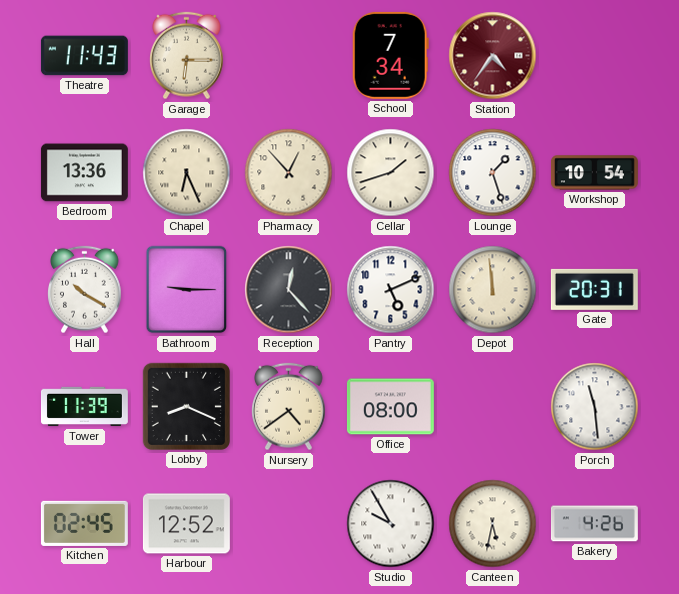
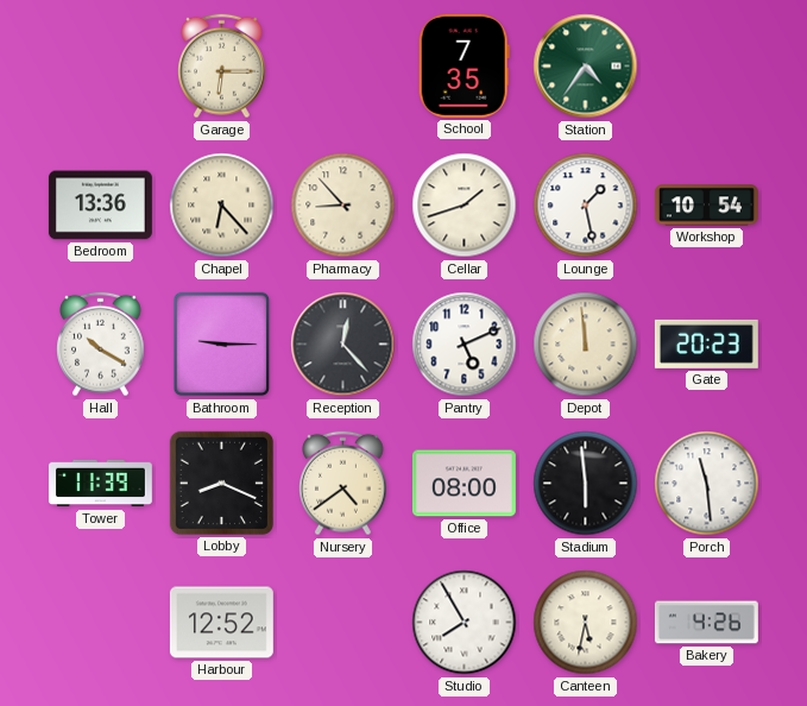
Theatre: 11:43 -> none (84, 56)
School: 7:34 -> 7:35 (464, 65)
Station dial: burgundy -> green (586, 67)
Chapel: 6:26 -> 6:23 (222, 206)
Pharmacy: 12:53 -> 8:53 (343, 206)
Lounge: 1:27 -> 1:28 (586, 206)
Gate: 20:31 -> 20:23 (706, 343)
Stadium: none -> 5:59 (586, 484)
Kitchen: 02:45 -> none (84, 523)
Studio: 9:55 -> 7:55 (465, 623)
